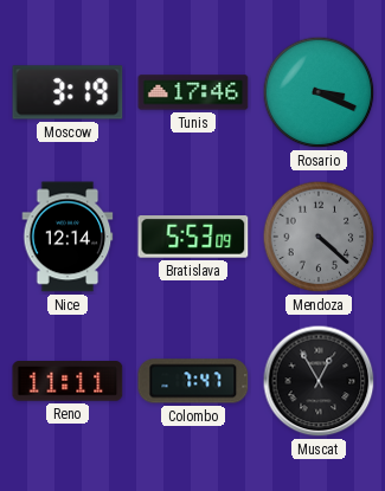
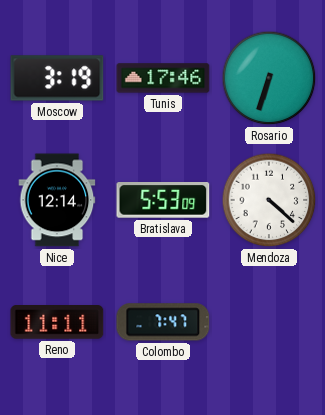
Rosario: 3:19 -> 6:33 (269, 78)
Mendoza dial: grey -> white (269, 200)
Muscat: 12:55 -> none (319, 381)
